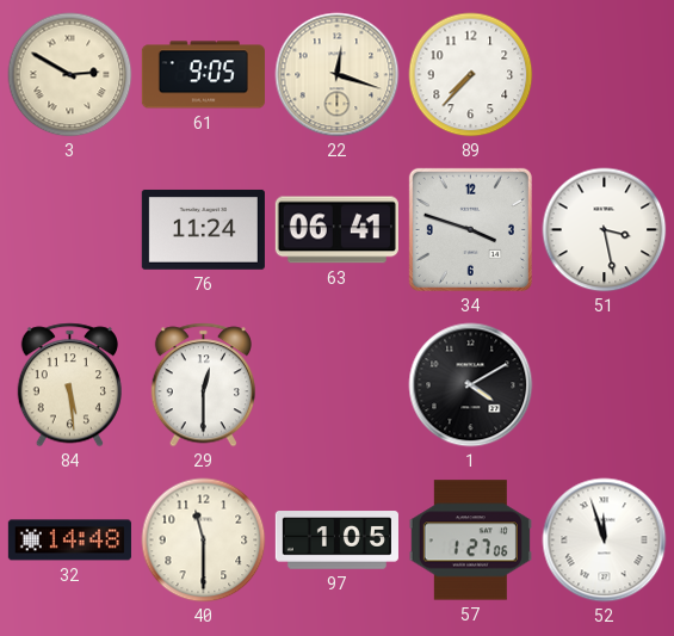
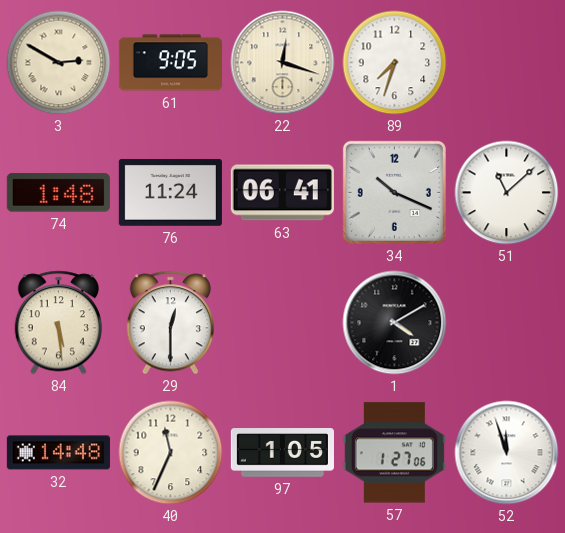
89: 7:37 -> 7:33 (395, 63)
74: none -> 1:48 (58, 193)
34: 3:48 -> 10:19 (394, 192)
51: 3:28 -> 11:08 (507, 193)
40: 11:30 -> 11:34 (171, 453)
